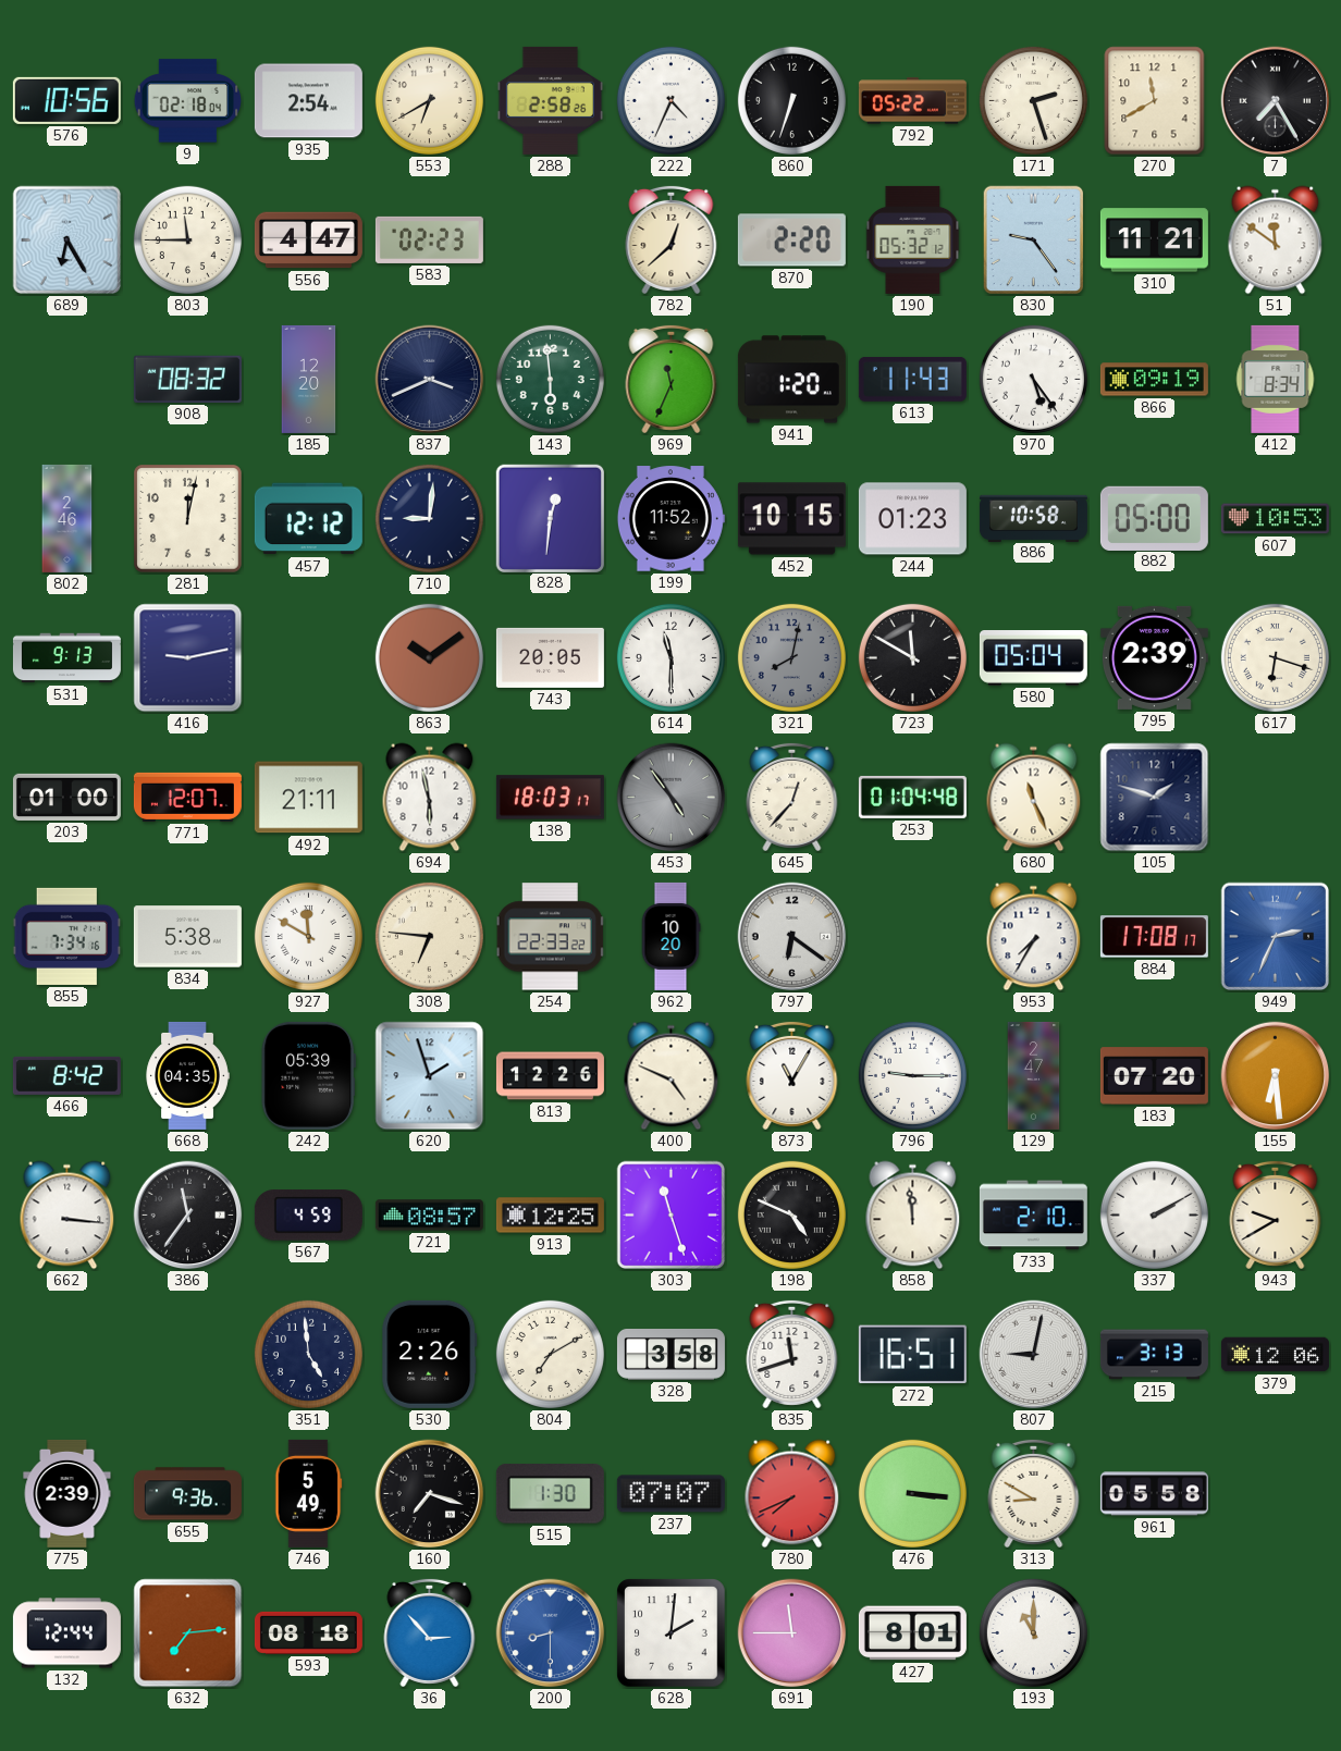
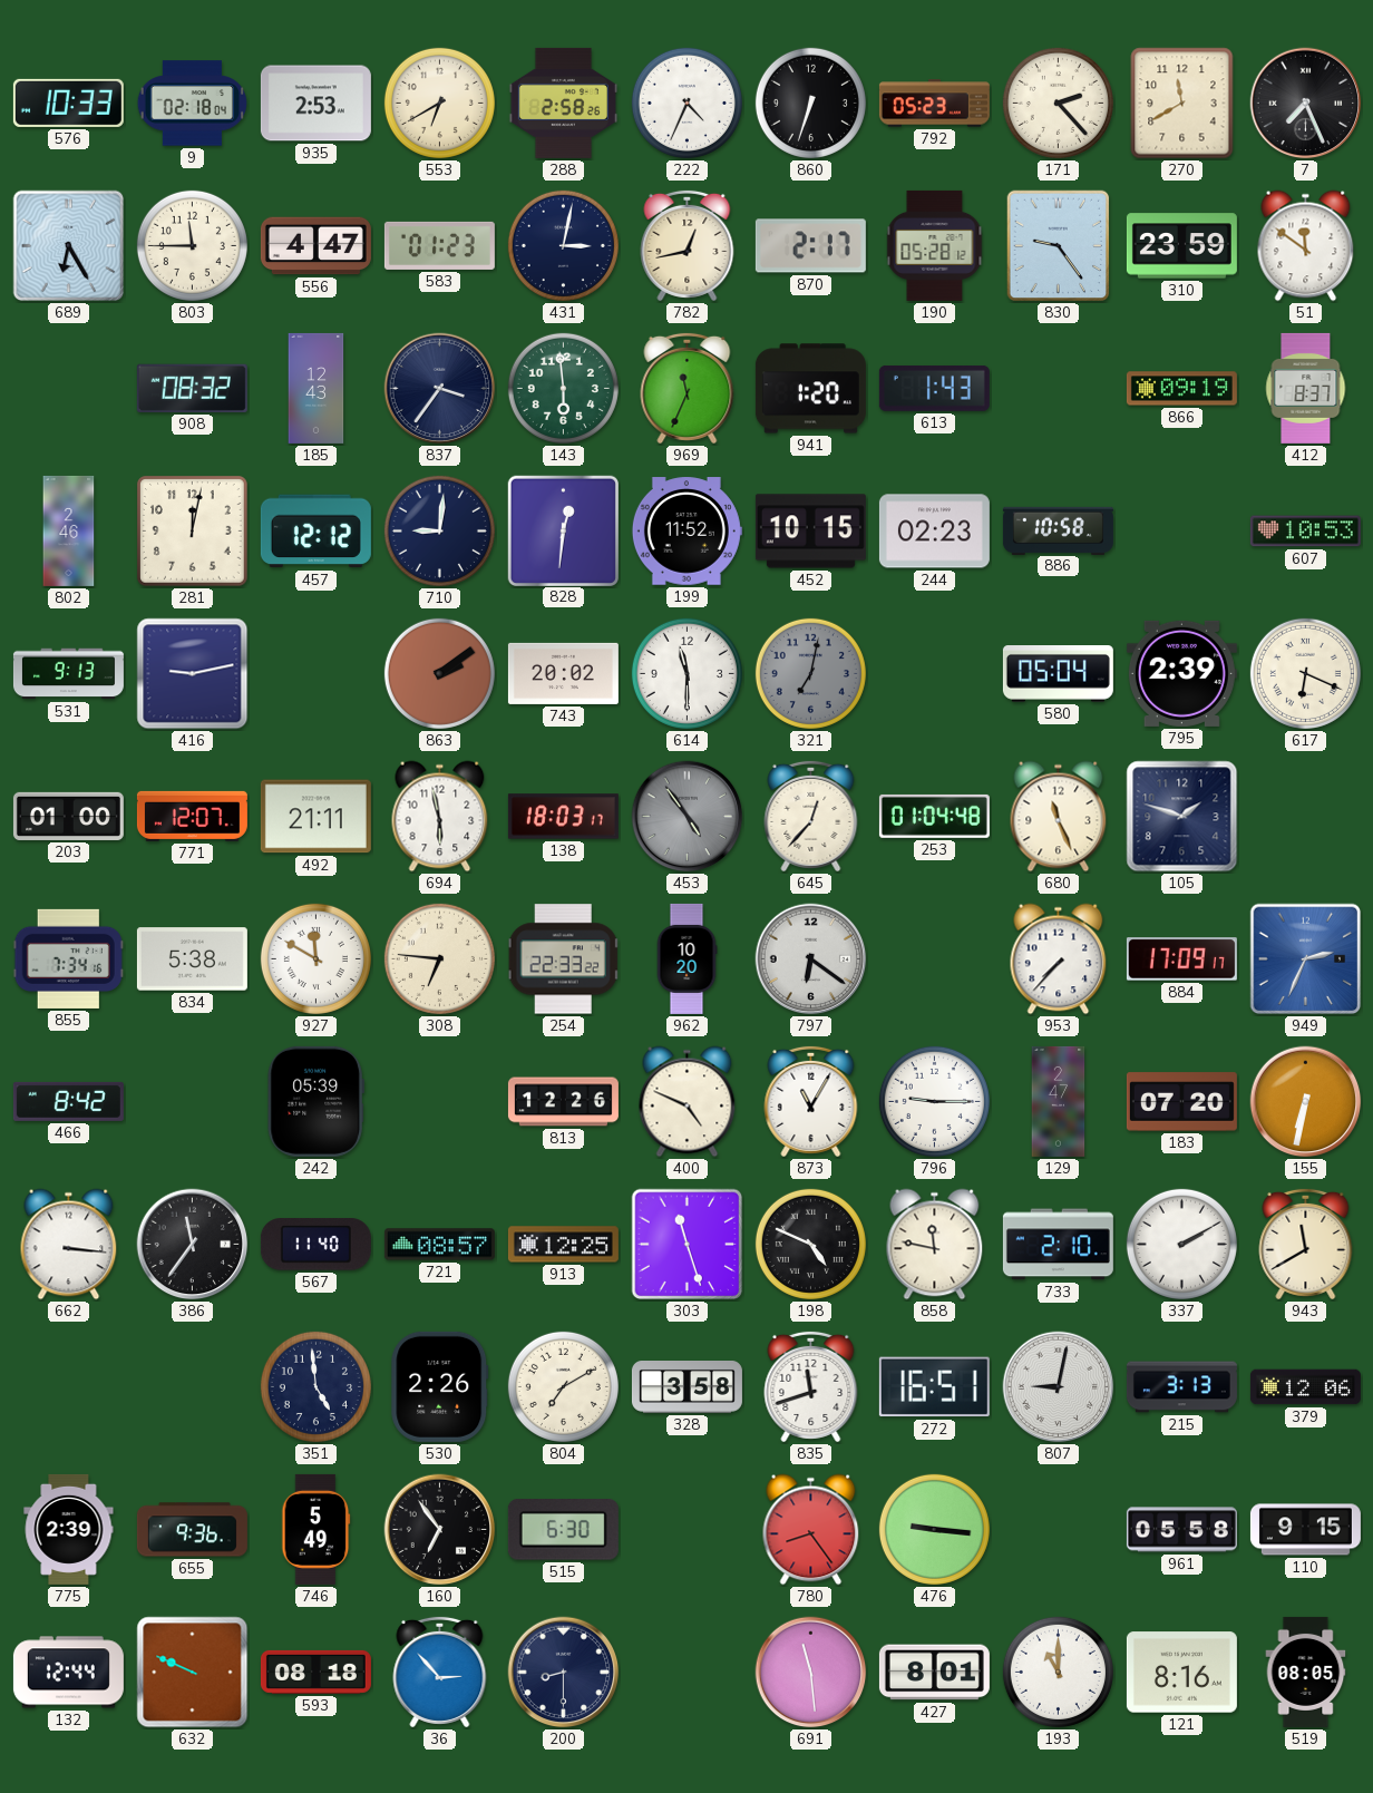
576: 10:56 -> 10:33 (68, 103)
935: 2:54 -> 2:53 (315, 104)
792: 05:22 -> 05:23 (934, 104)
171: 2:27 -> 2:23 (1058, 103)
7: 7:25 -> 7:26 (1306, 104)
583: 02:23 -> 01:23 (439, 245)
431: none -> 3:02 (563, 245)
782: 12:38 -> 12:43 (688, 245)
870: 2:20 -> 2:17 (810, 246)
190: 05:32 -> 05:28 (935, 245)
310: 11:21 -> 23:59 (1181, 246)
185: 12:20 -> 12:43 (317, 388)
837: 3:41 -> 3:36 (440, 389)
613: 11:43 -> 1:43 (934, 388)
970: 5:24 -> none (1033, 379)
412: 8:34 -> 8:37 (1306, 388)
244: 01:23 -> 02:23 (934, 532)
882: 05:00 -> none (1154, 518)
863: 10:09 -> 2:09 (439, 673)
743: 20:05 -> 20:02 (563, 673)
321: 8:02 -> 7:02 (810, 673)
723: 11:50 -> none (912, 657)
617: 6:18 -> 6:19 (1305, 673)
953: 7:35 -> 7:37 (1059, 959)
884: 17:08 -> 17:09 (1181, 959)
668: 04:35 -> none (187, 1075)
620: 1:57 -> none (430, 1076)
155: 6:29 -> 6:32 (1306, 1102)
567: 4:59 -> 11:40 (315, 1245)
858: 11:59 -> 11:47 (935, 1245)
943: 9:40 -> 11:40 (1306, 1244)
160: 7:18 -> 6:54 (440, 1530)
515: 1:30 -> 6:30 (563, 1530)
237: 07:07 -> none (670, 1494)
780: 7:41 -> 8:24 (811, 1530)
476: 3:16 -> 9:16 (934, 1529)
313: 8:50 -> none (1034, 1493)
110: none -> 9:15 (1305, 1530)
632: 7:14 -> 9:49 (193, 1673)
200 dial: blue -> navy (564, 1673)
628: 2:01 -> none (672, 1633)
691: 11:45 -> 11:29 (811, 1673)
121: none -> 8:16 (1181, 1673)
519: none -> 08:05 (1306, 1672)
